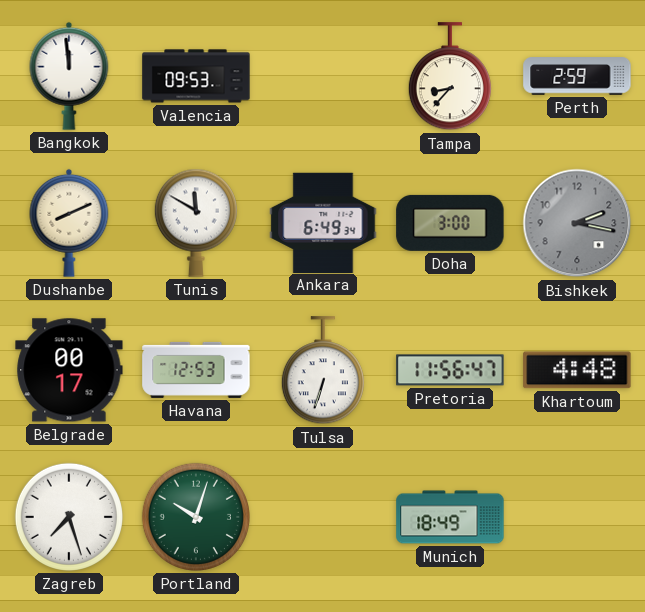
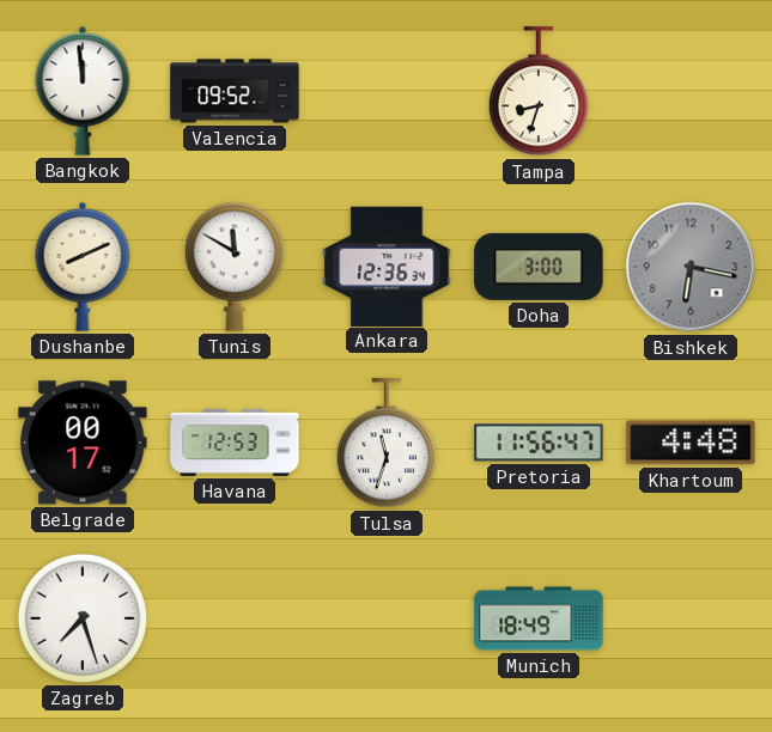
Valencia: 09:53 -> 09:52 (235, 91)
Tampa: 8:37 -> 8:33 (539, 92)
Perth: 2:59 -> none (577, 76)
Ankara: 6:49 -> 12:36 (387, 266)
Bishkek: 2:17 -> 6:17 (691, 267)
Tulsa: 6:33 -> 11:33 (387, 444)
Portland: 10:03 -> none (196, 517)
